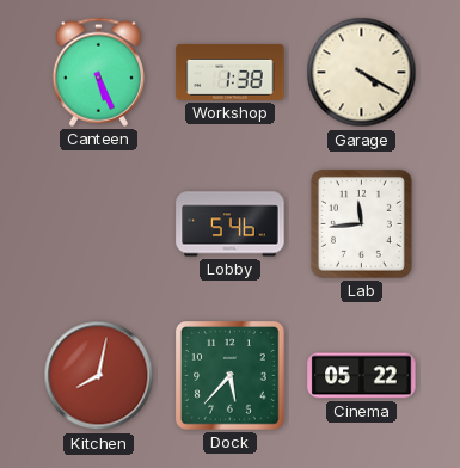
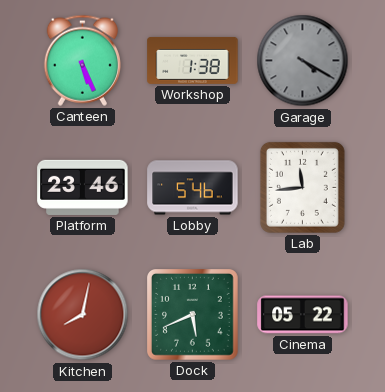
Garage dial: cream -> grey (303, 61)
Platform: none -> 23:46 (83, 187)
Dock: 5:37 -> 5:41 (193, 315)
